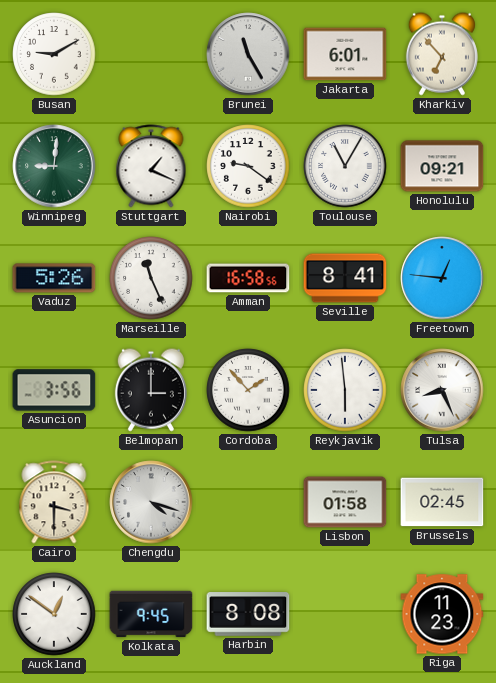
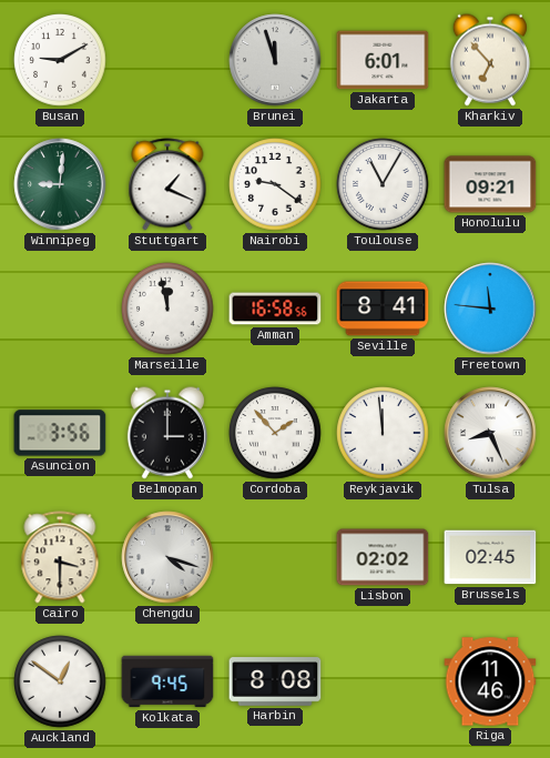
Brunei: 11:25 -> 11:57 (275, 60)
Vaduz: 5:26 -> none (54, 278)
Marseille: 11:26 -> 11:58 (167, 309)
Freetown: 12:46 -> 11:46 (490, 309)
Reykjavik: 5:59 -> 11:59 (383, 433)
Lisbon: 01:58 -> 02:02 (383, 557)
Riga: 11:23 -> 11:46 (490, 681)
